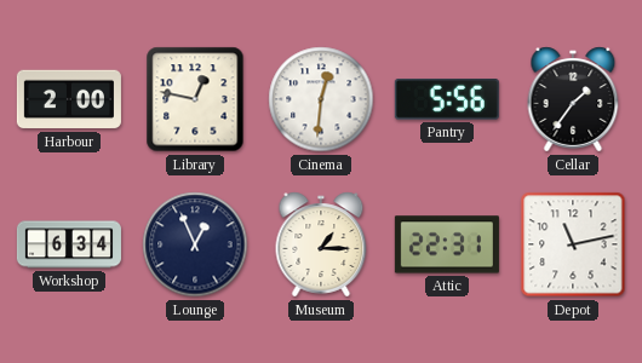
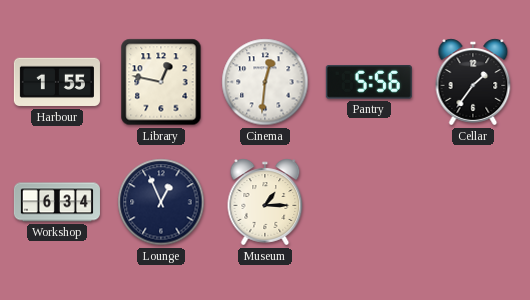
Harbour: 2:00 -> 1:55 (57, 82)
Attic: 22:31 -> none (447, 244)
Depot: 11:13 -> none (573, 244)
